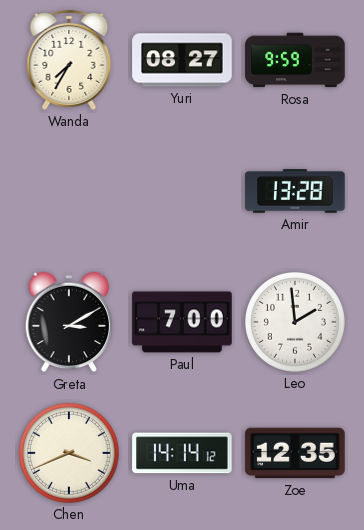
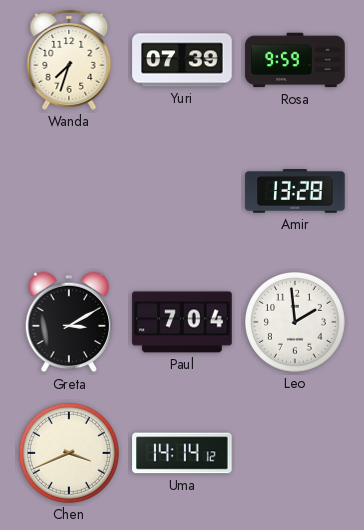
Wanda: 7:35 -> 7:33 (69, 60)
Yuri: 08:27 -> 07:39 (182, 60)
Paul: 7:00 -> 7:04 (182, 322)
Zoe: 12:35 -> none (295, 453)
